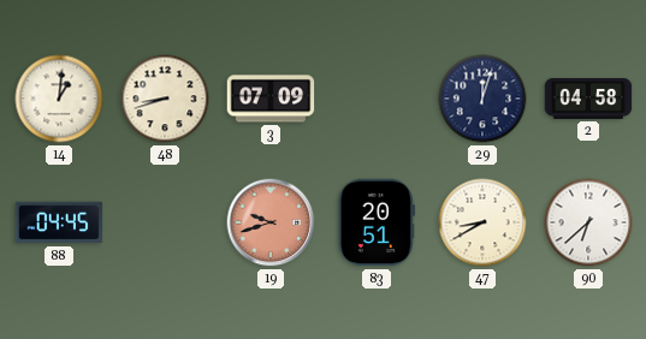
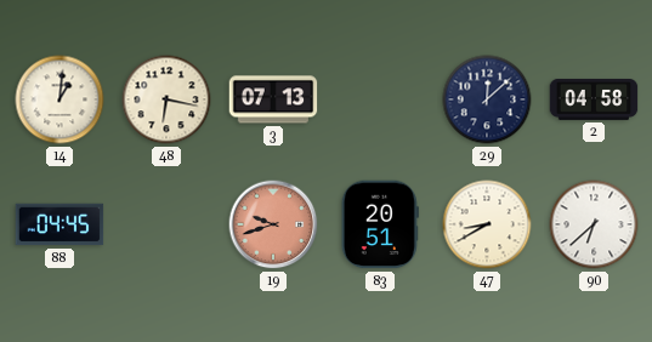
48: 8:42 -> 6:17 (166, 99)
3: 07:09 -> 07:13 (273, 99)
29: 12:03 -> 12:08 (487, 99)
